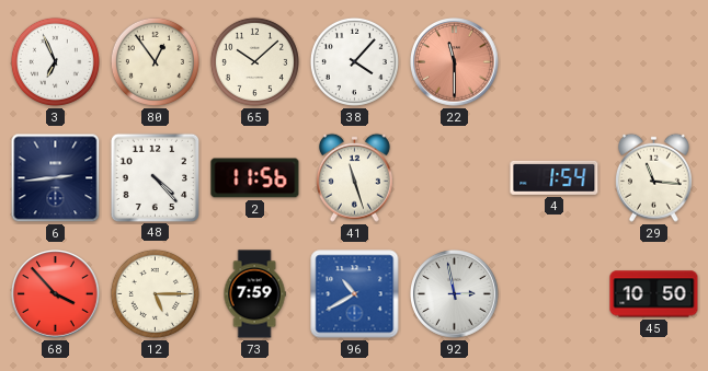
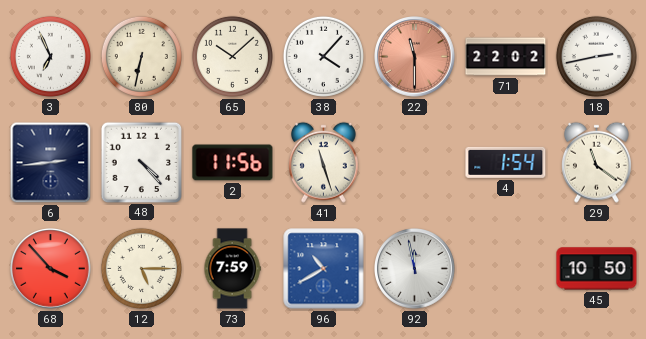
80: 12:54 -> 6:32 (141, 56)
71: none -> 22:02 (506, 57)
18: none -> 2:43 (596, 56)
29: 11:16 -> 11:21 (596, 162)
92: 2:58 -> 11:58 (415, 269)
